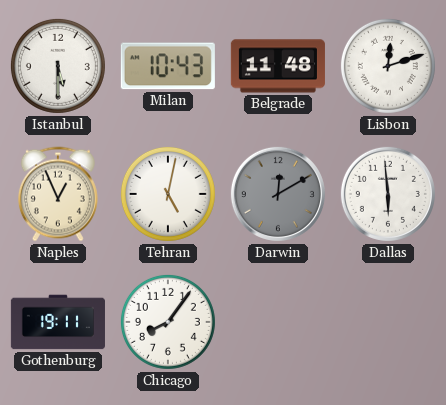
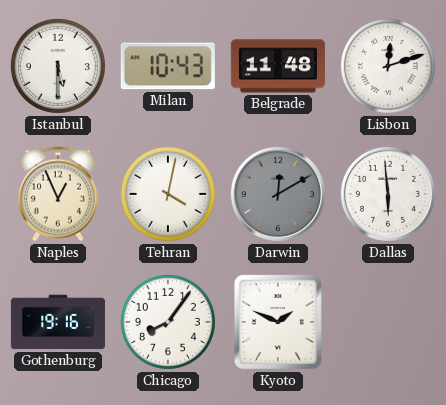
Tehran: 5:02 -> 4:02 (168, 194)
Gothenburg: 19:11 -> 19:16 (58, 322)
Kyoto: none -> 1:49 (278, 322)
